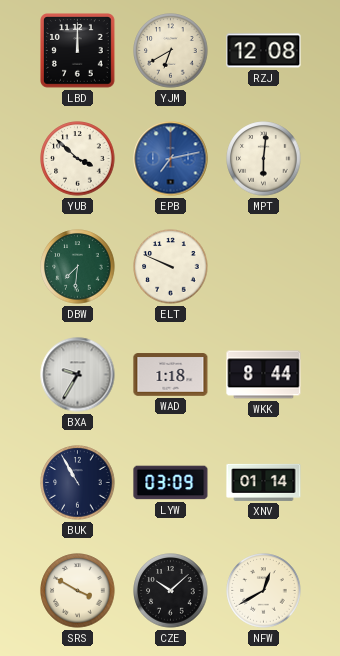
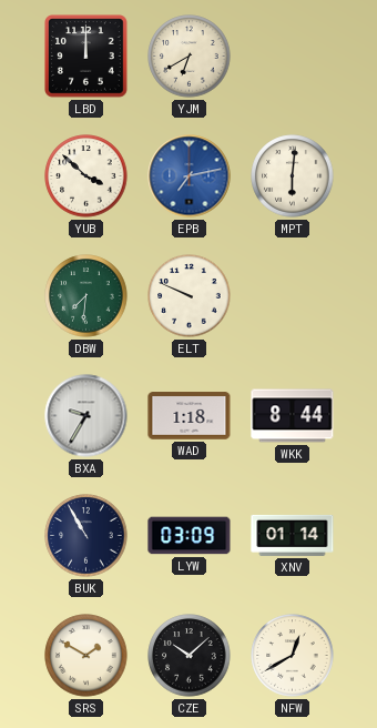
RZJ: 12:08 -> none (264, 51)
SRS: 3:50 -> 1:50 (86, 656)
